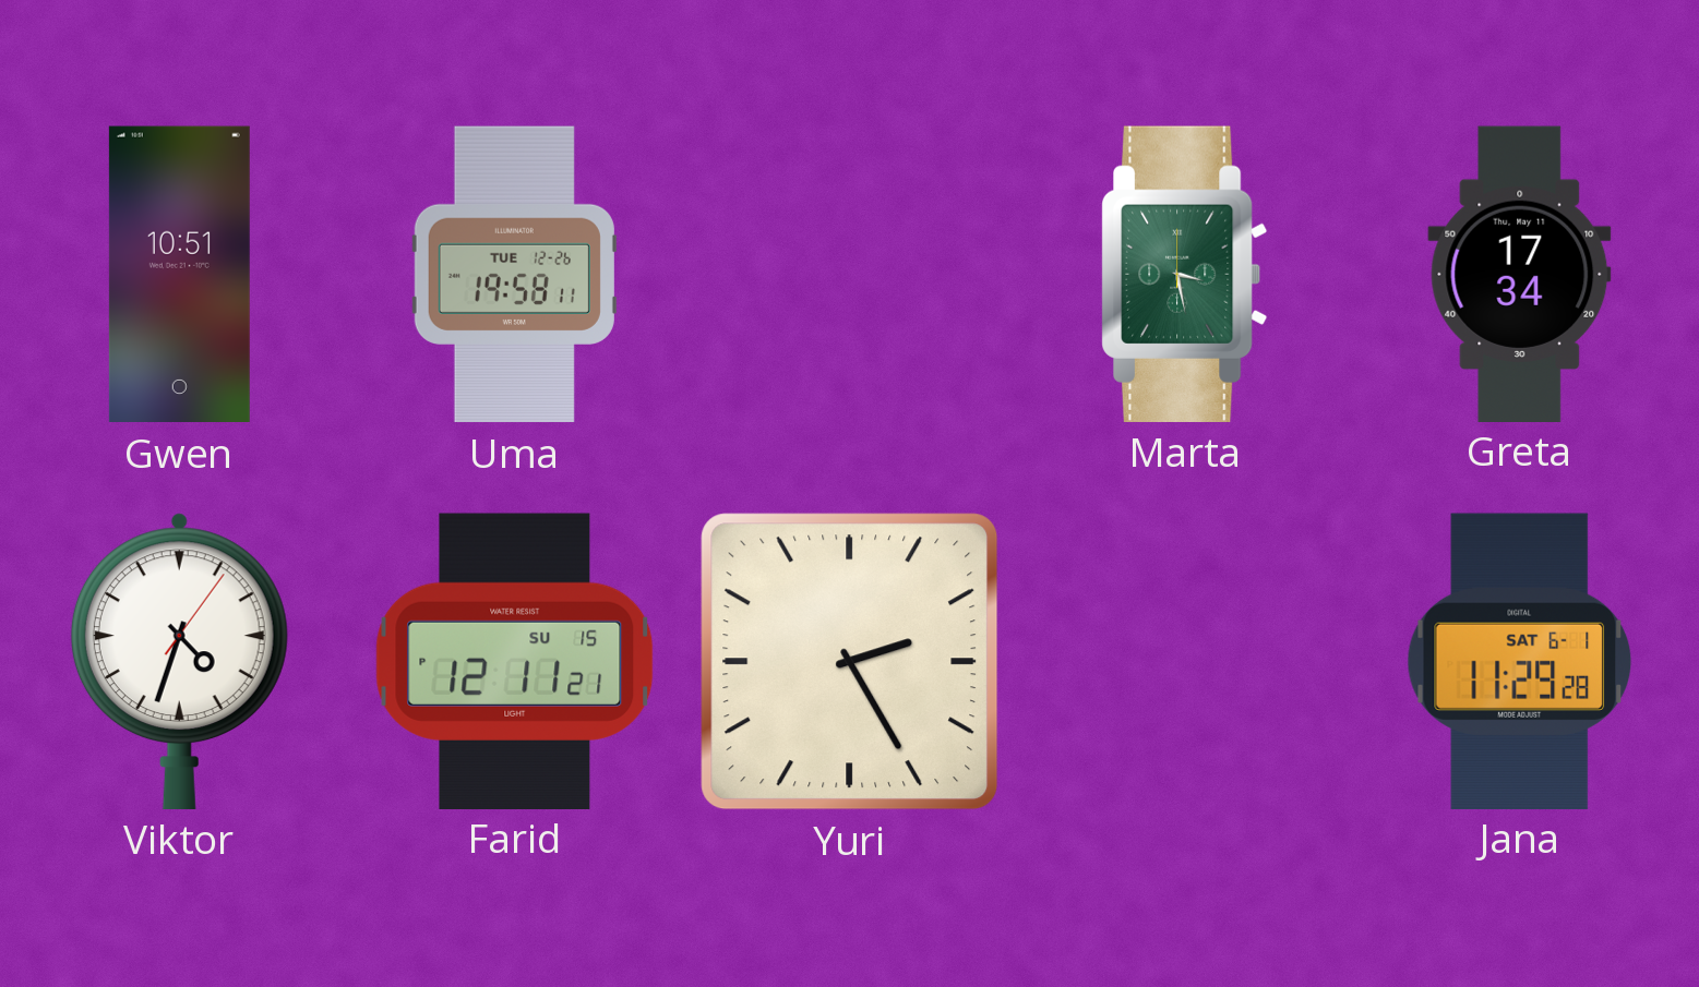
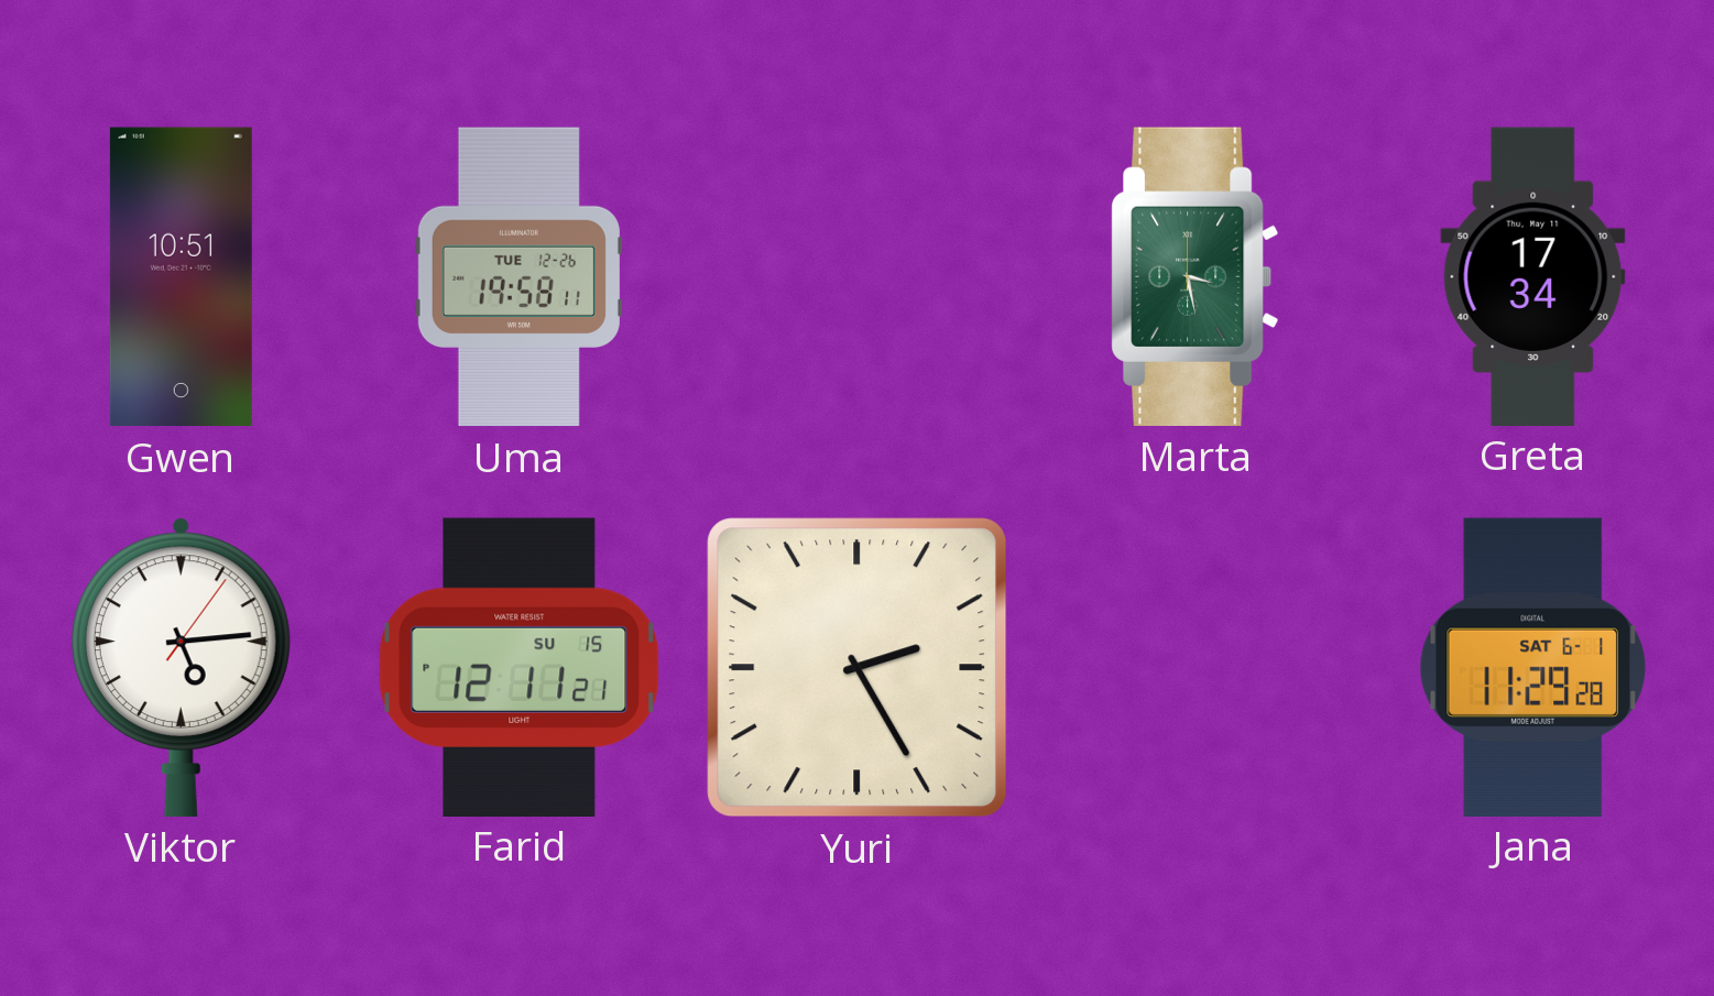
Viktor: 4:33 -> 5:14 (181, 667)
